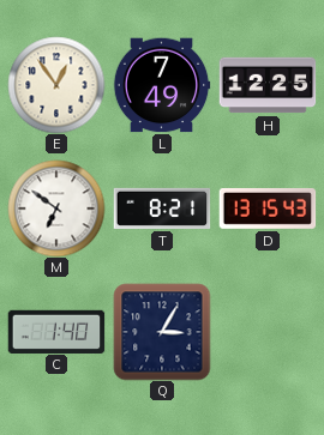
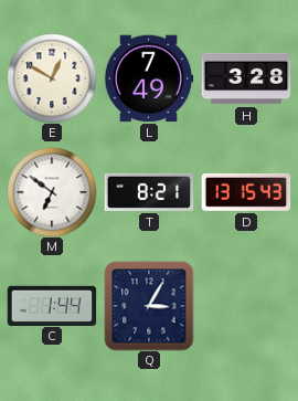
E: 12:54 -> 12:50 (52, 78)
H: 12:25 -> 3:28 (246, 78)
C: 1:40 -> 1:44 (52, 305)
